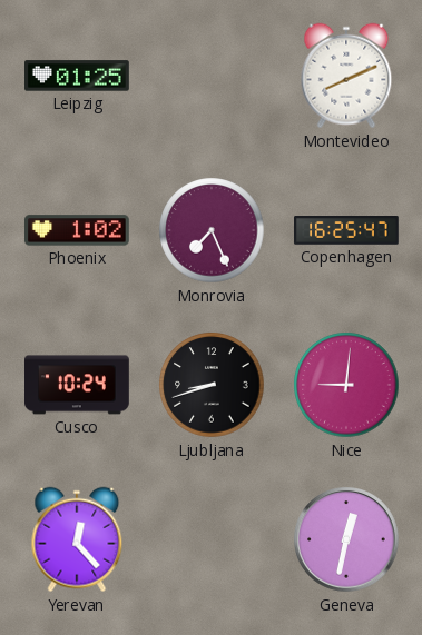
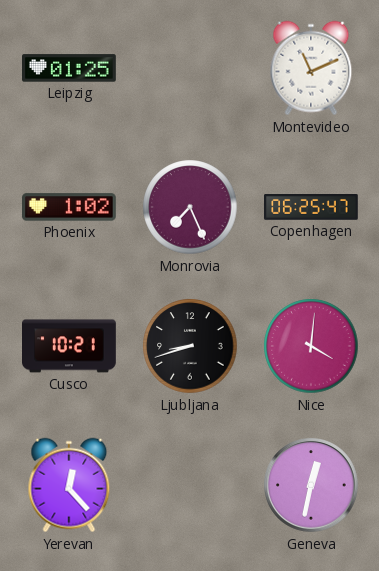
Montevideo: 8:11 -> 11:11 (311, 68)
Copenhagen: 16:25 -> 06:25 (312, 207)
Cusco: 10:24 -> 10:21 (69, 346)
Nice: 9:01 -> 4:01 (311, 346)
